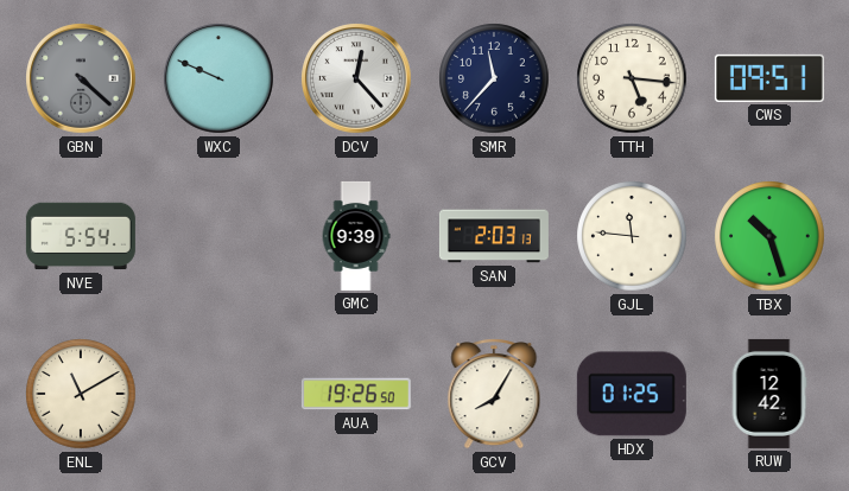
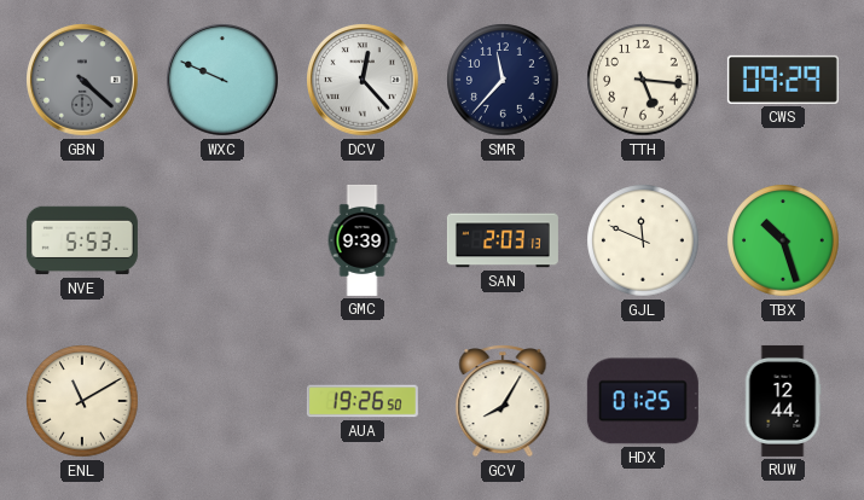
CWS: 09:51 -> 09:29 (783, 80)
NVE: 5:54 -> 5:53 (82, 240)
GJL: 11:46 -> 11:49 (643, 240)
RUW: 12:42 -> 12:44 (783, 401)
